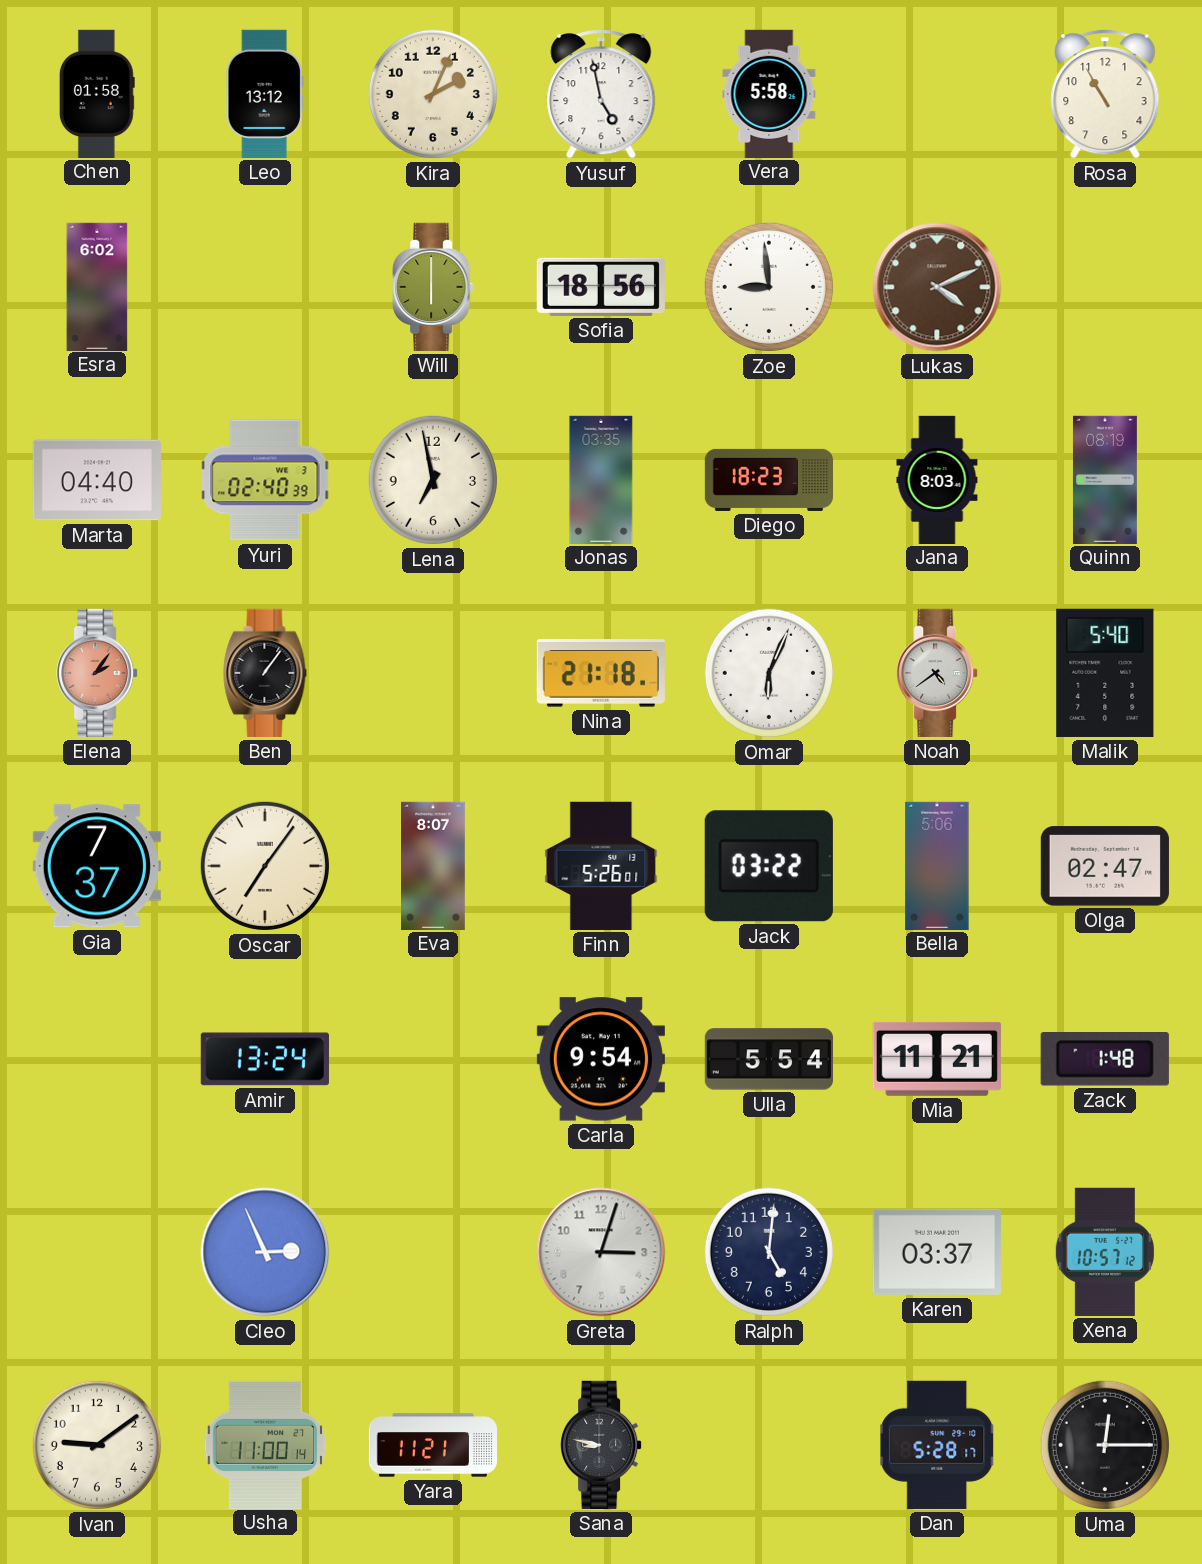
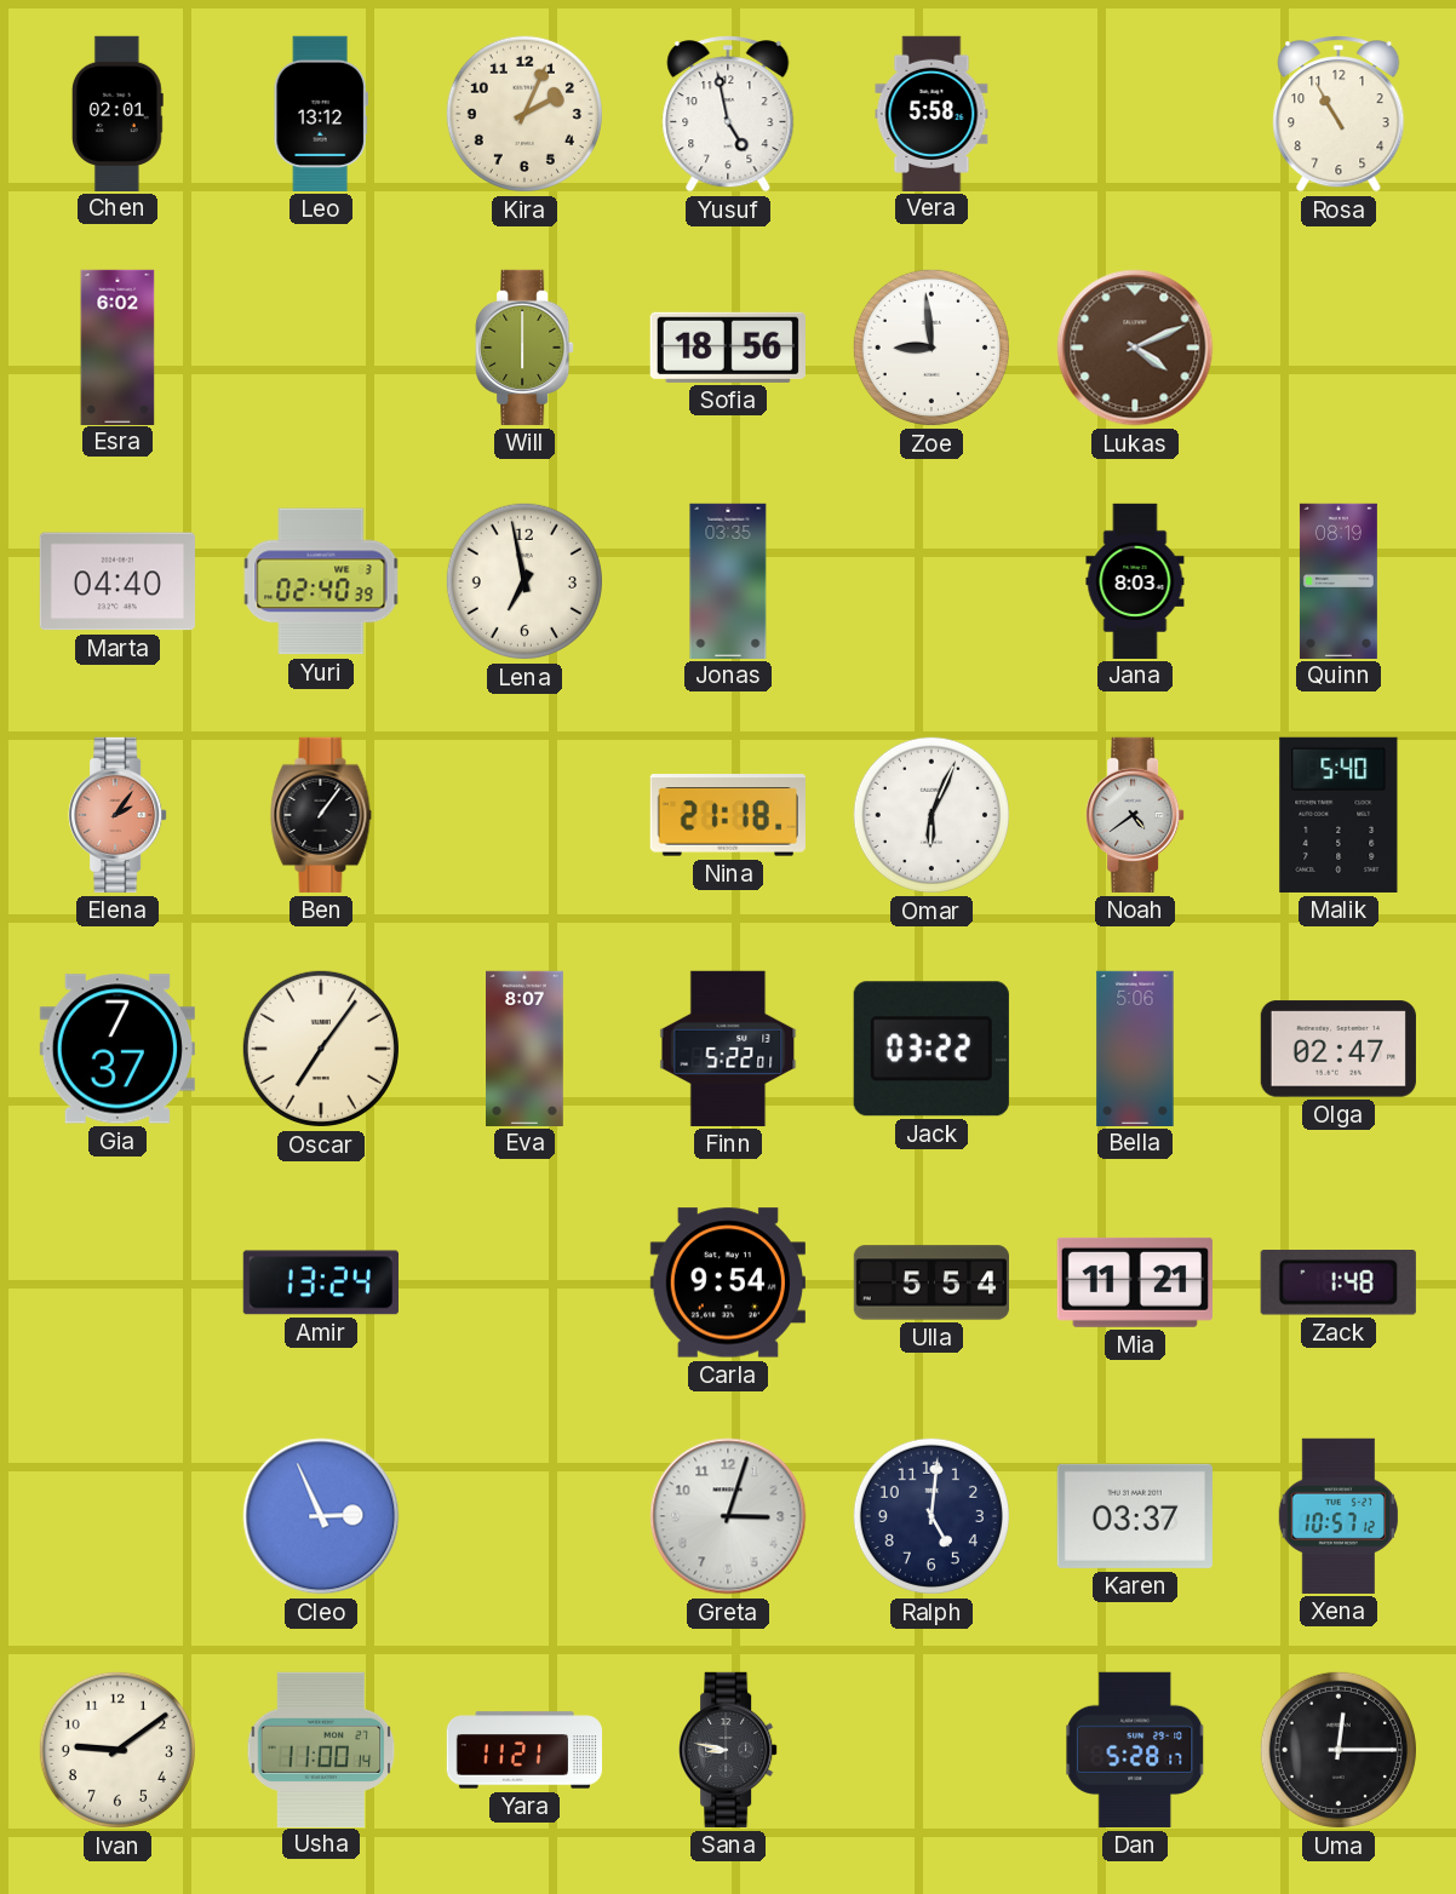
Chen: 01:58 -> 02:01 (117, 113)
Diego: 18:23 -> none (768, 480)
Finn: 5:26 -> 5:22 (728, 1049)
